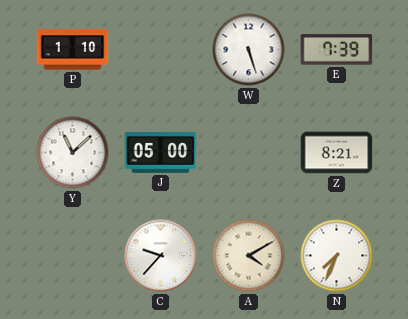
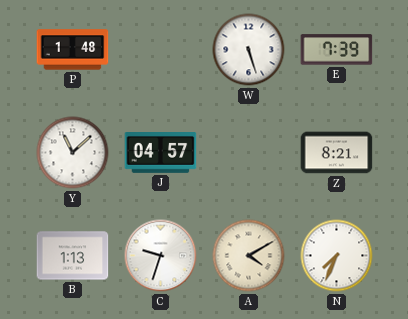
P: 1:10 -> 1:48 (73, 50)
J: 05:00 -> 04:57 (161, 153)
B: none -> 1:13 (73, 256)
C: 9:37 -> 9:33 (161, 256)
